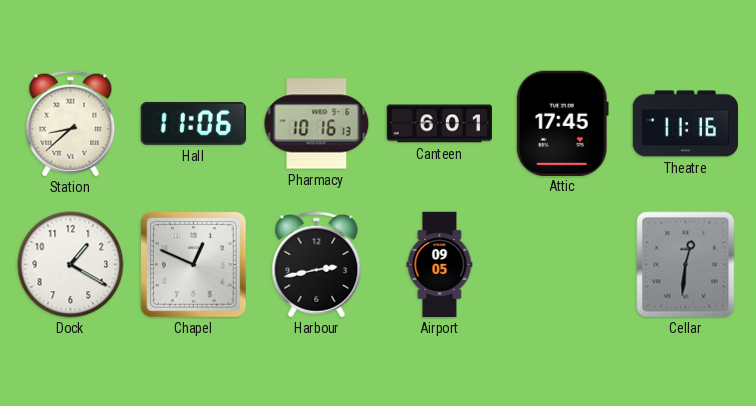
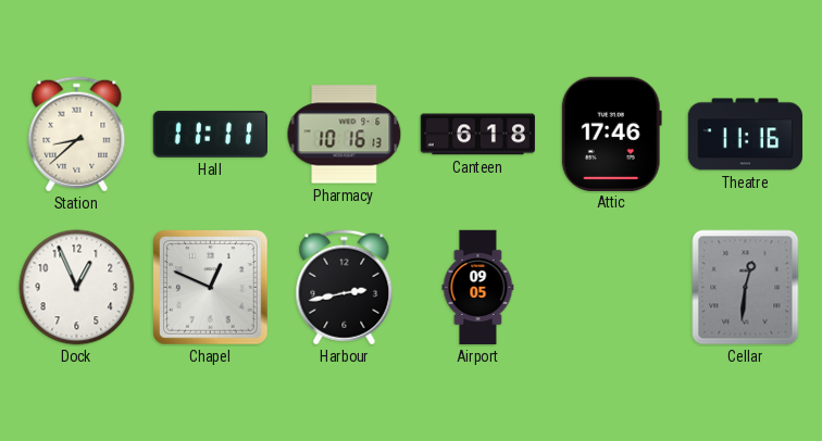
Hall: 11:06 -> 11:11 (210, 134)
Canteen: 6:01 -> 6:18 (477, 135)
Attic: 17:45 -> 17:46 (611, 134)
Dock: 1:20 -> 12:56 (77, 288)
